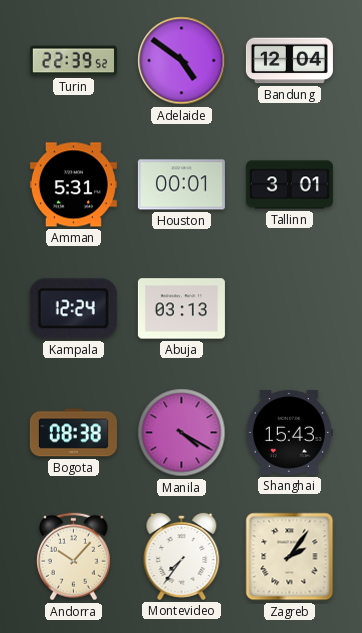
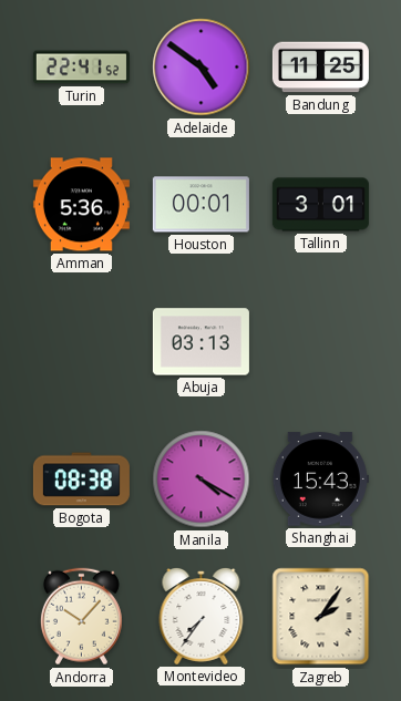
Turin: 22:39 -> 22:41 (81, 68)
Bandung: 12:04 -> 11:25 (320, 68)
Amman: 5:31 -> 5:36 (81, 205)
Kampala: 12:24 -> none (73, 309)
